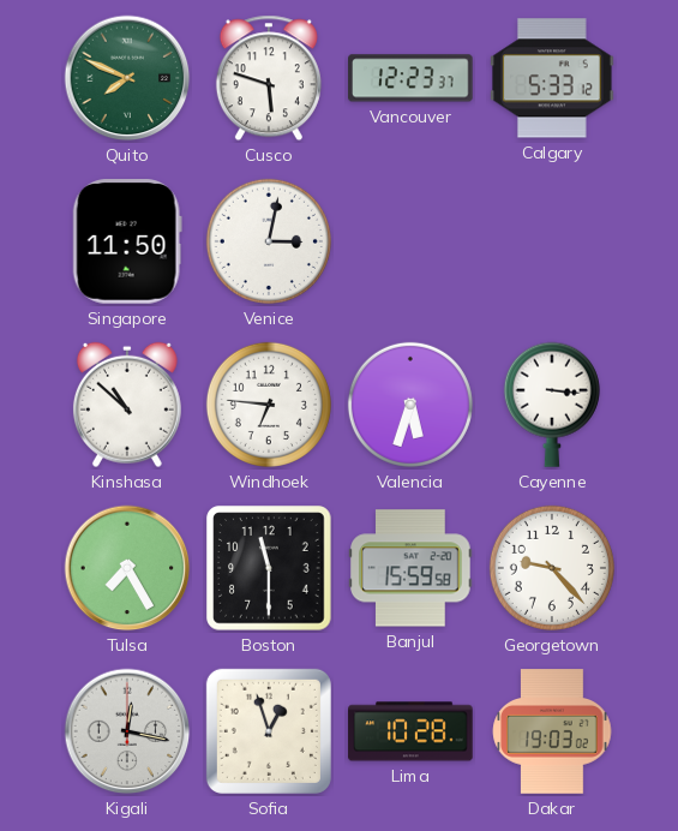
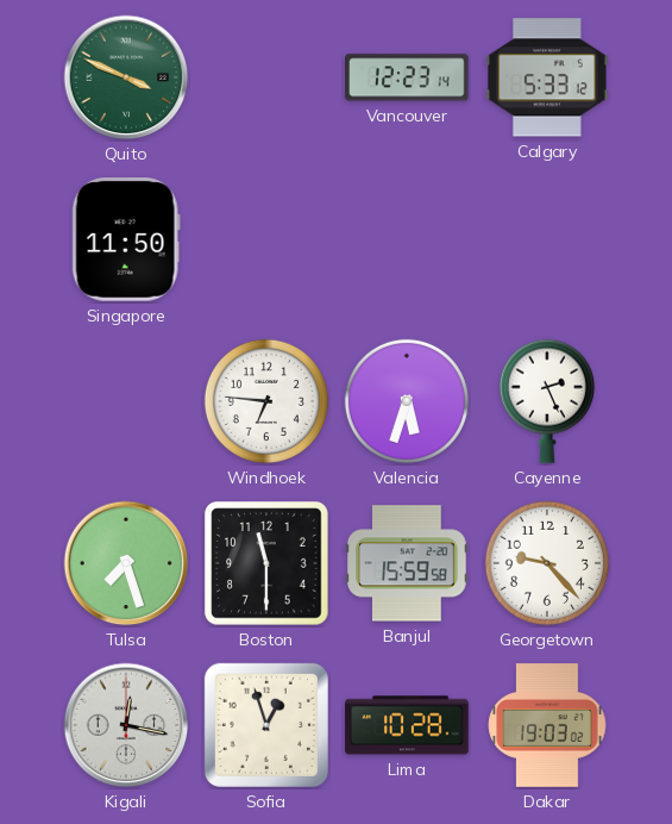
Quito: 7:49 -> 3:49 (126, 77)
Cusco: 5:48 -> none (269, 78)
Vancouver: 12:23:37 -> 12:23:14 (407, 77)
Venice: 3:02 -> none (269, 241)
Kinshasa: 10:52 -> none (127, 405)
Cayenne: 3:16 -> 2:26 (547, 401)
Tulsa: 7:25 -> 7:27 (126, 563)
